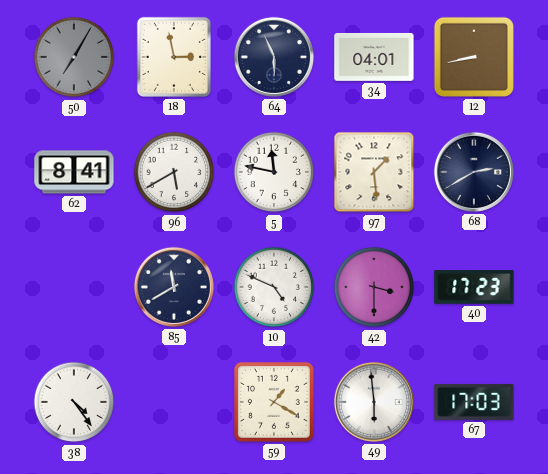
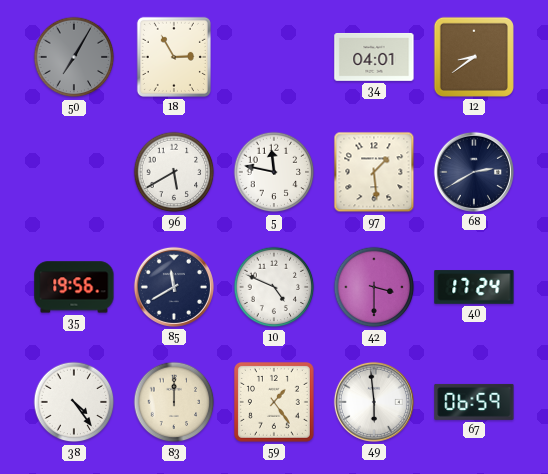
18: 2:58 -> 2:55 (174, 57)
64: 5:56 -> none (274, 57)
12: 8:43 -> 8:39 (474, 57)
62: 8:41 -> none (74, 172)
35: none -> 19:56 (74, 287)
40: 17:23 -> 17:24 (474, 287)
83: none -> 12:00 (174, 402)
59: 1:20 -> 1:24 (274, 402)
67: 17:03 -> 06:59 (474, 402)
